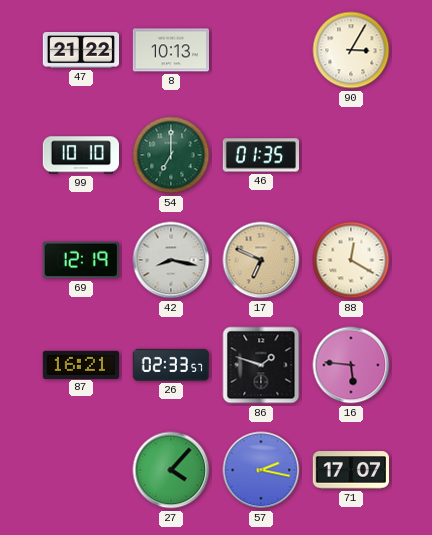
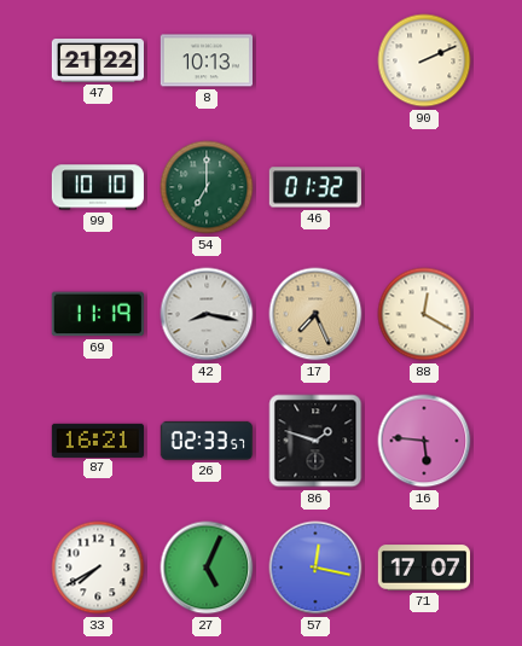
90: 3:05 -> 2:11 (424, 60)
46: 01:35 -> 01:32 (314, 187)
69: 12:19 -> 11:19 (98, 314)
17: 6:49 -> 7:26 (315, 314)
33: none -> 7:40 (98, 568)
27: 4:07 -> 5:04 (207, 568)
57: 2:17 -> 12:17 (315, 568)
